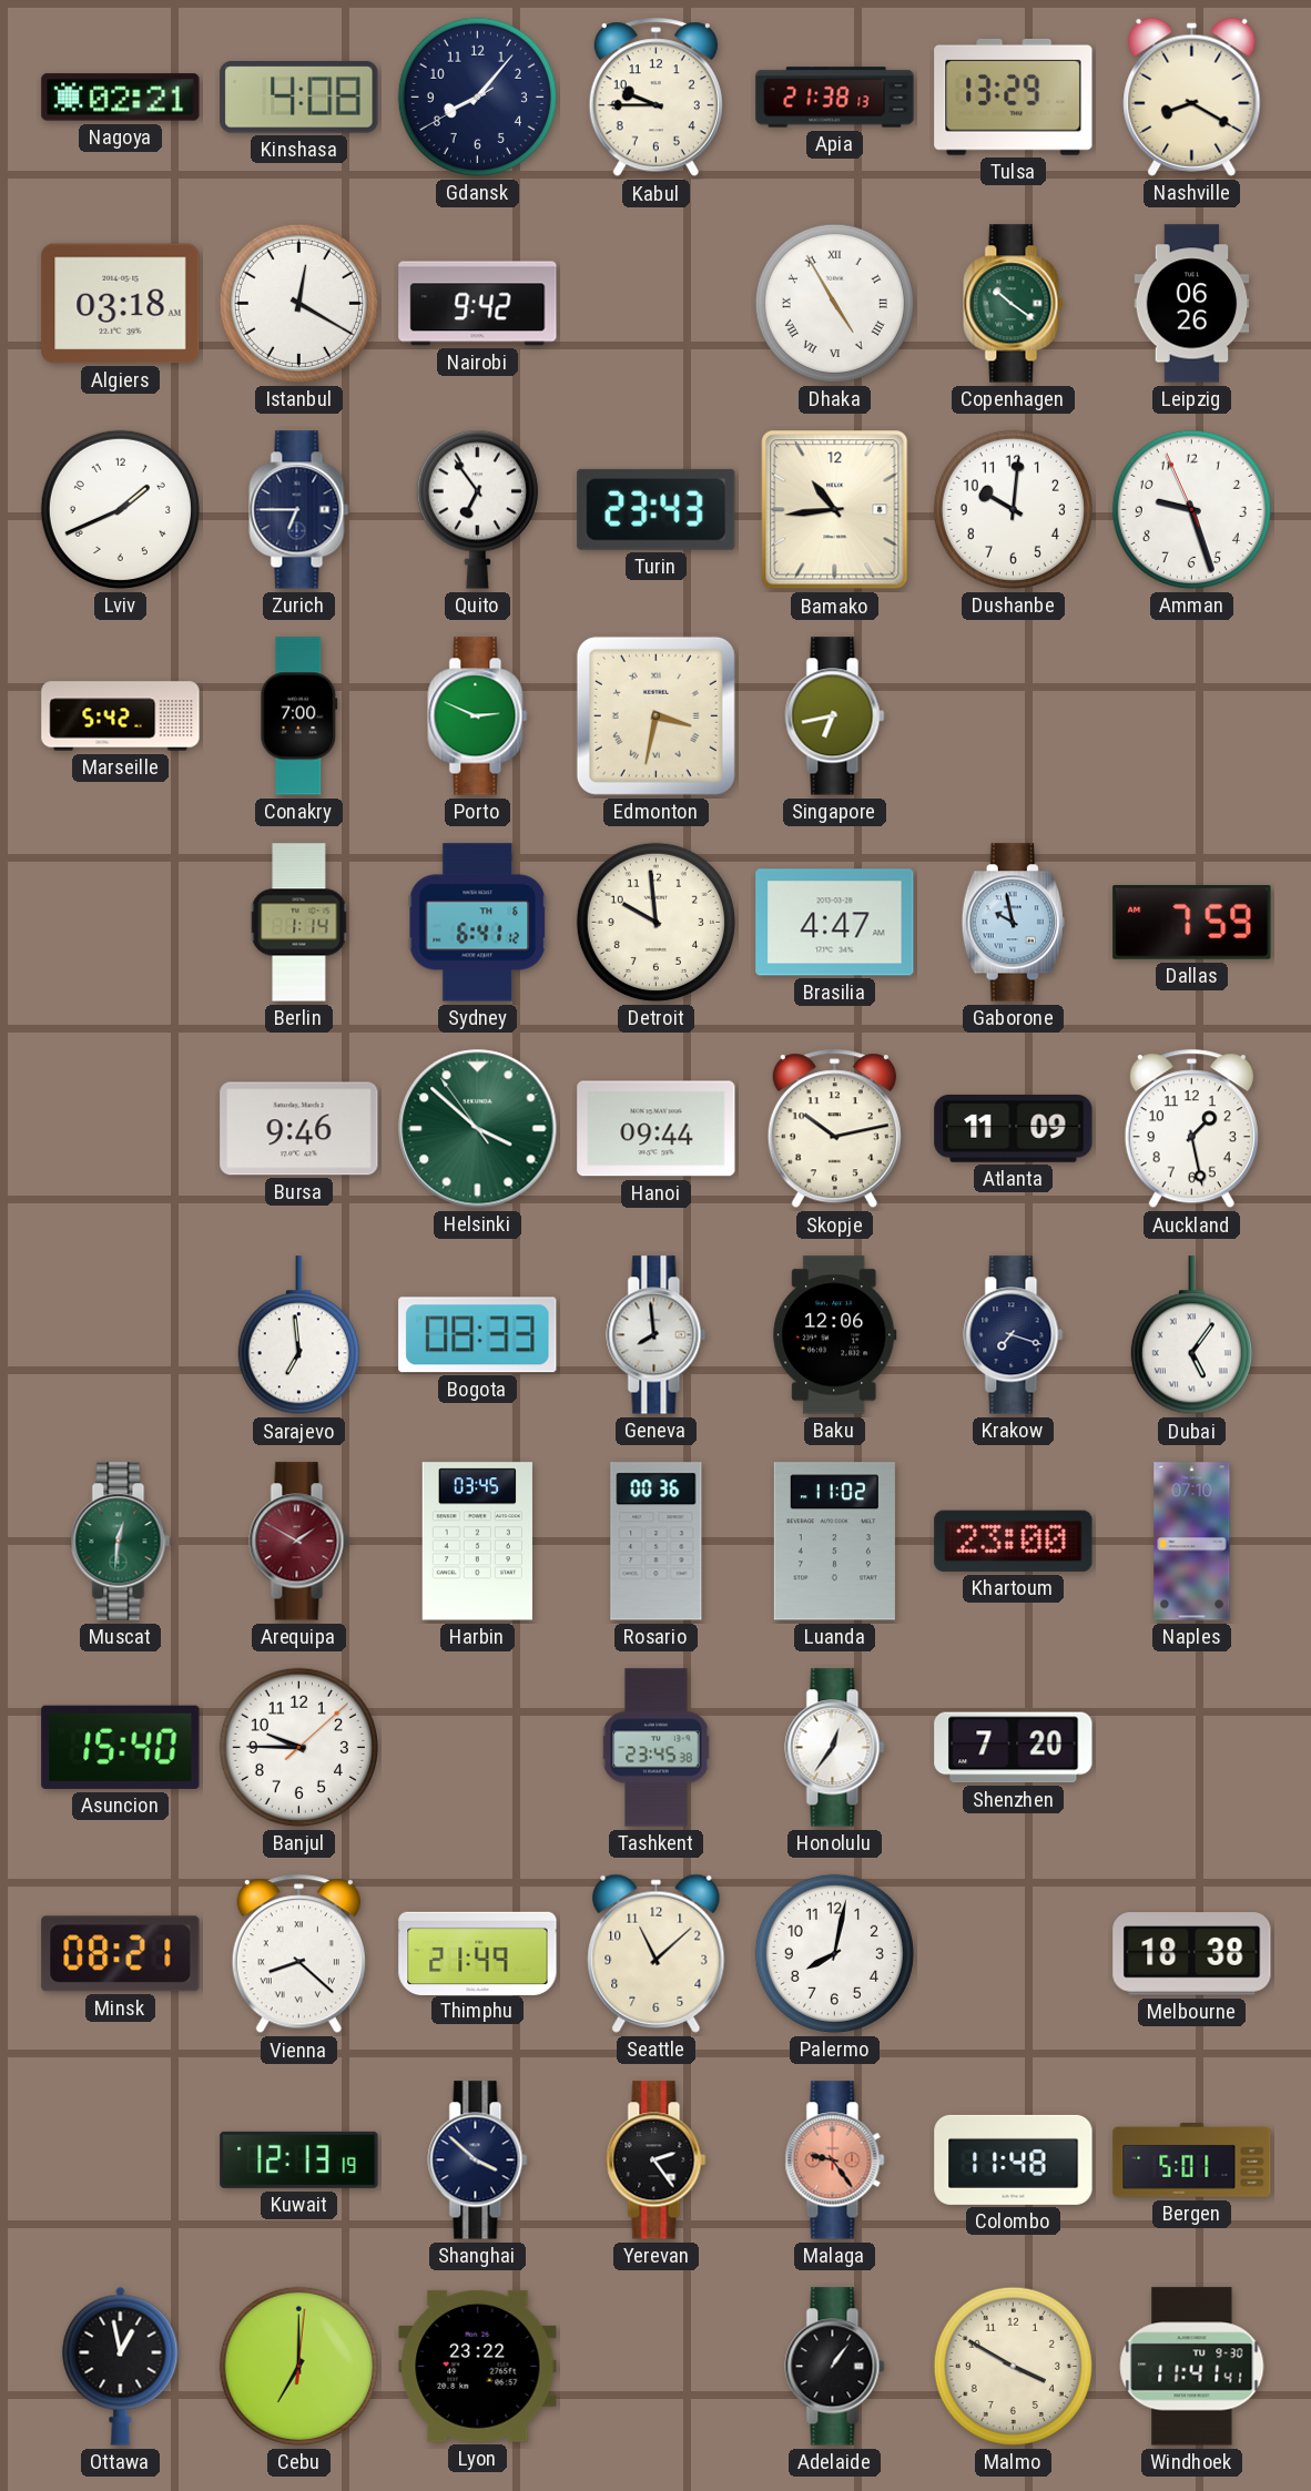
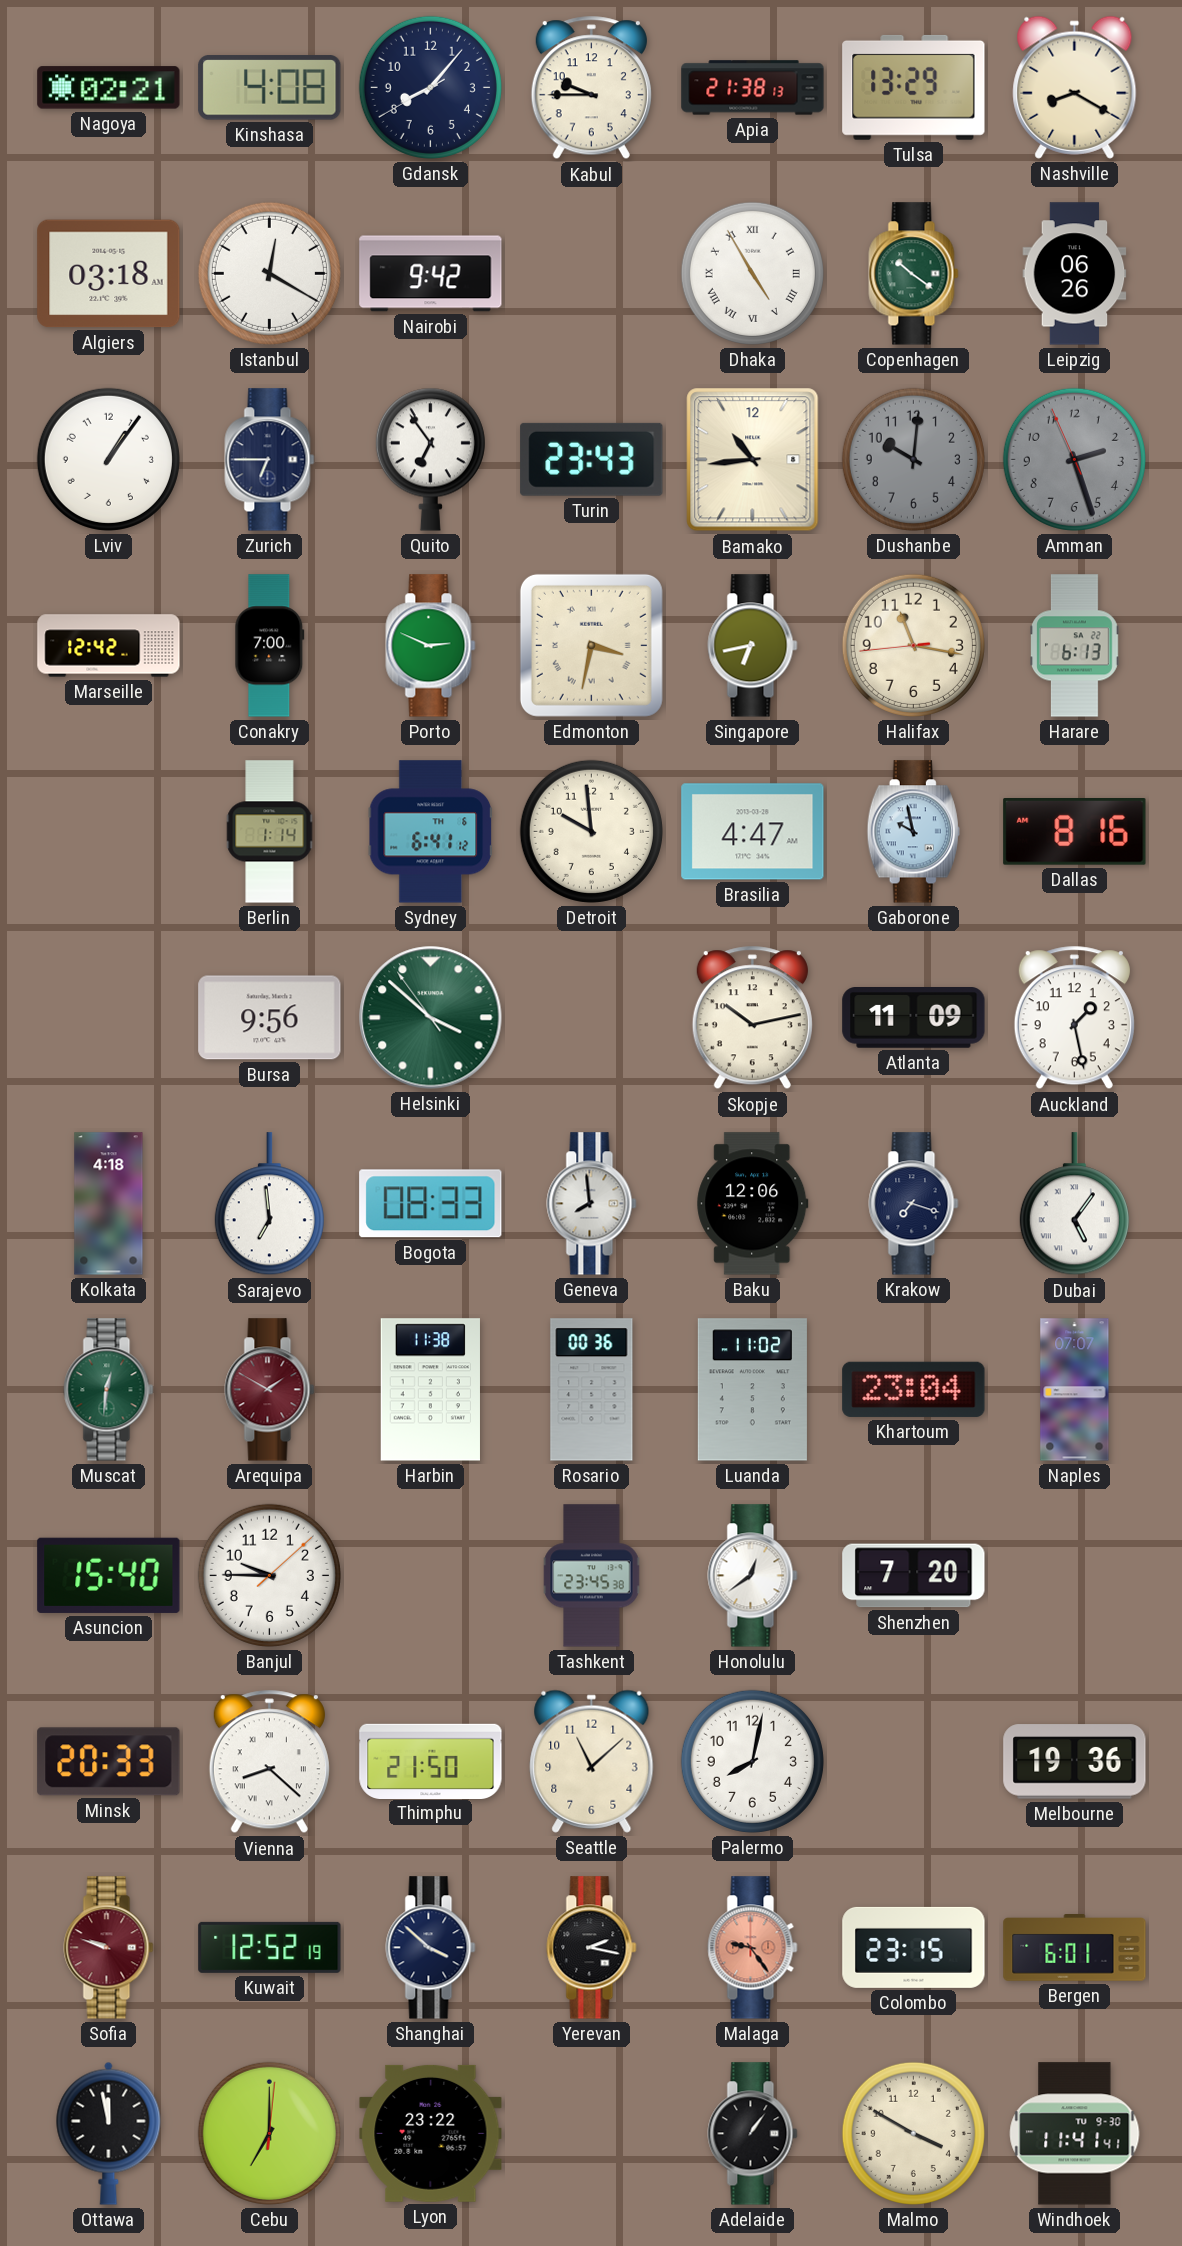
Lviv: 1:41 -> 1:06 (108, 459)
Dushanbe dial: white -> grey (913, 459)
Amman: 9:26 -> 2:26 (1074, 459)
Amman dial: white -> grey (1074, 459)
Marseille: 5:42 -> 12:42 (109, 646)
Halifax: none -> 11:16 (913, 645)
Harare: none -> 6:13 (1075, 646)
Dallas: 7:59 -> 8:16 (1075, 832)
Bursa: 9:46 -> 9:56 (270, 1018)
Hanoi: 09:44 -> none (657, 1129)
Kolkata: none -> 4:18 (109, 1204)
Harbin: 03:45 -> 11:38 (430, 1390)
Khartoum: 23:00 -> 23:04 (914, 1389)
Naples: 07:10 -> 07:07 (1075, 1390)
Honolulu: 12:36 -> 12:39 (753, 1576)
Minsk: 08:21 -> 20:33 (109, 1762)
Thimphu: 21:49 -> 21:50 (431, 1761)
Melbourne: 18:38 -> 19:36 (1075, 1762)
Sofia: none -> 9:48 (109, 1948)
Kuwait: 12:13 -> 12:52 (270, 1947)
Yerevan: 2:24 -> 2:17 (592, 1948)
Colombo: 11:48 -> 23:15 (914, 1947)
Bergen: 5:01 -> 6:01 (1075, 1948)
Ottawa: 12:58 -> 11:58 (109, 2133)
